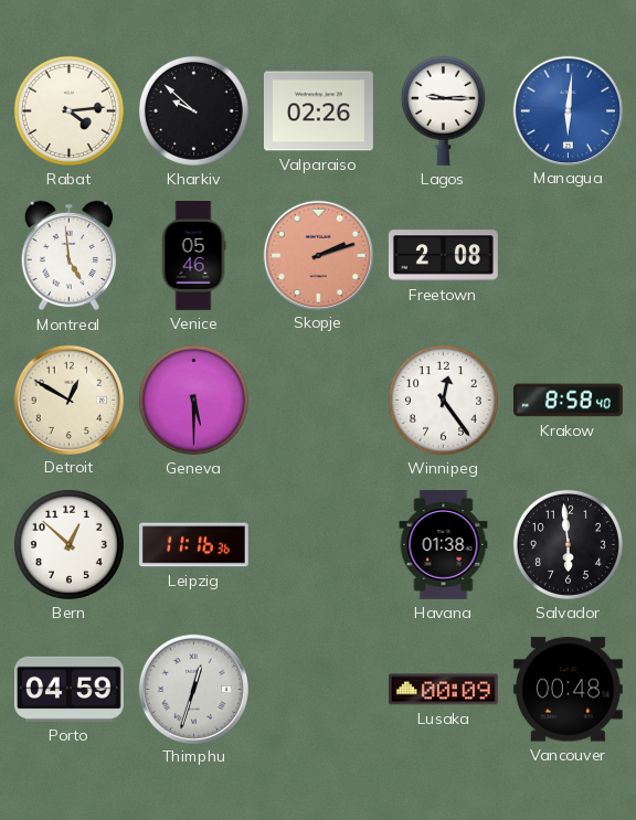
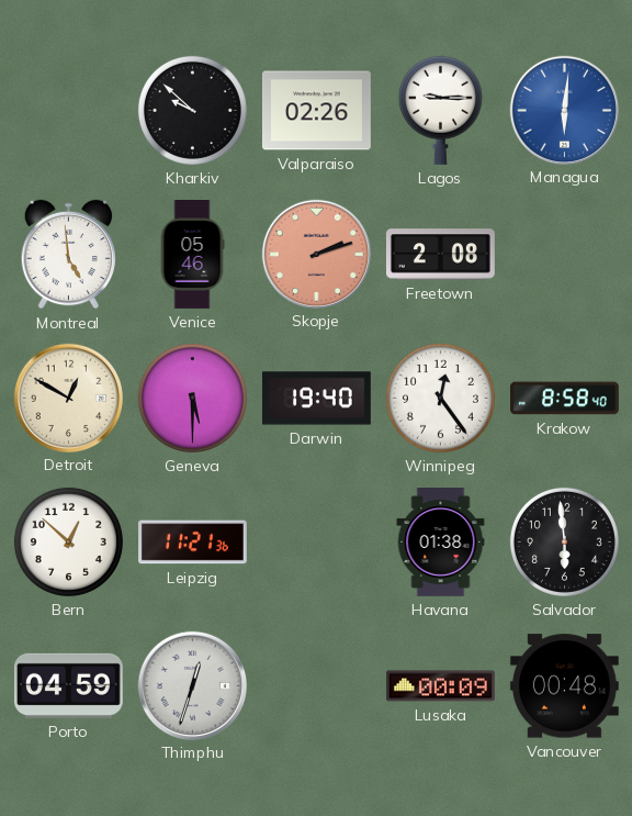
Rabat: 4:14 -> none (68, 110)
Darwin: none -> 19:40 (316, 399)
Leipzig: 11:16 -> 11:21 (193, 543)
